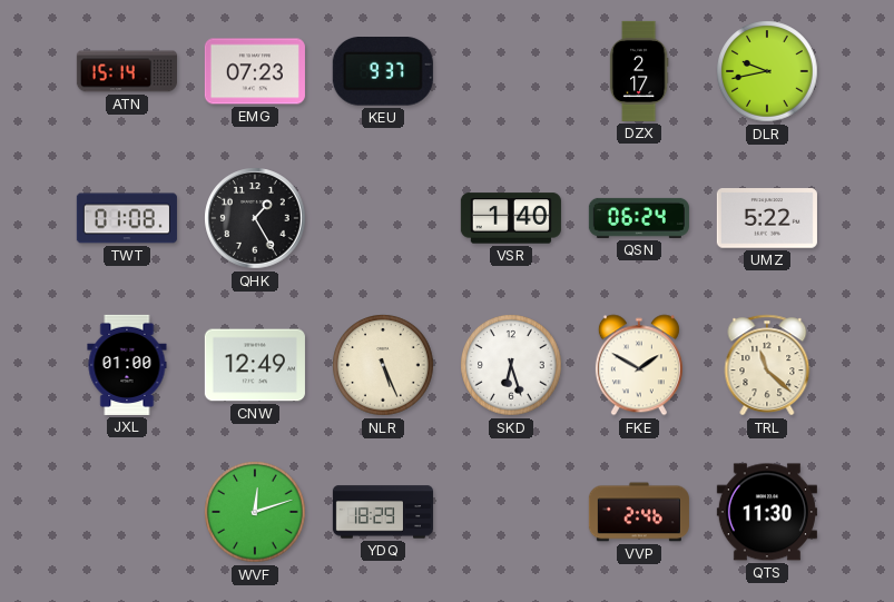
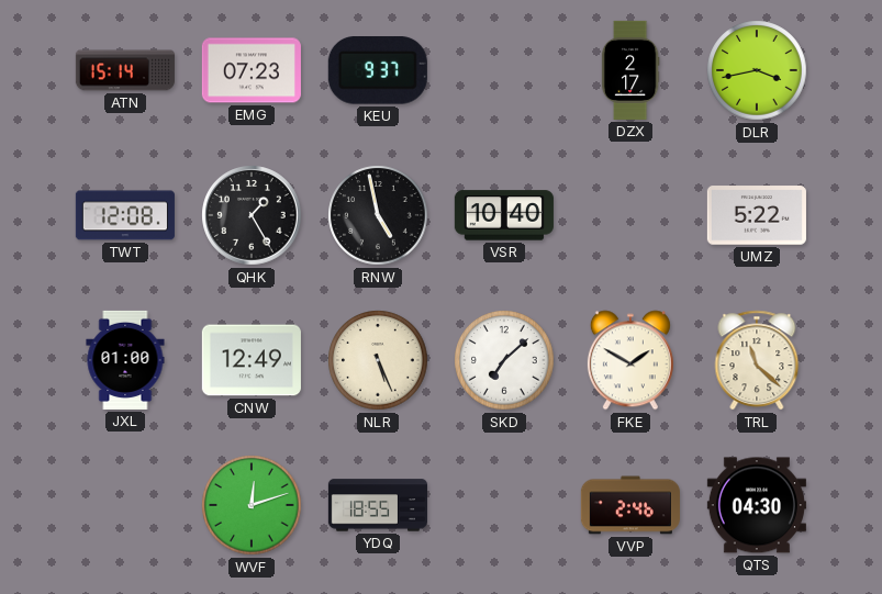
DLR: 9:43 -> 3:43 (757, 70)
TWT: 01:08 -> 12:08 (125, 215)
RNW: none -> 4:58 (378, 215)
VSR: 1:40 -> 10:40 (504, 215)
QSN: 06:24 -> none (639, 218)
SKD: 6:27 -> 7:08 (504, 360)
YDQ: 18:29 -> 18:55 (378, 505)
QTS: 11:30 -> 04:30 (757, 505)
